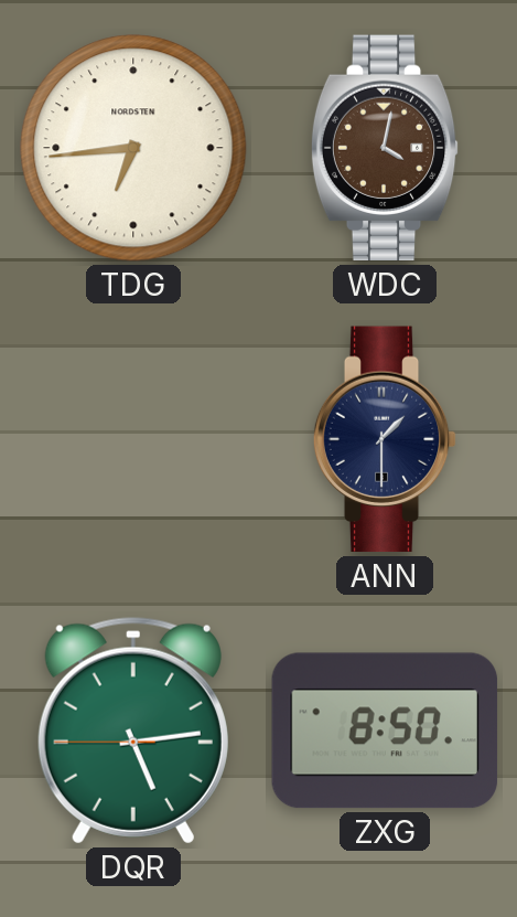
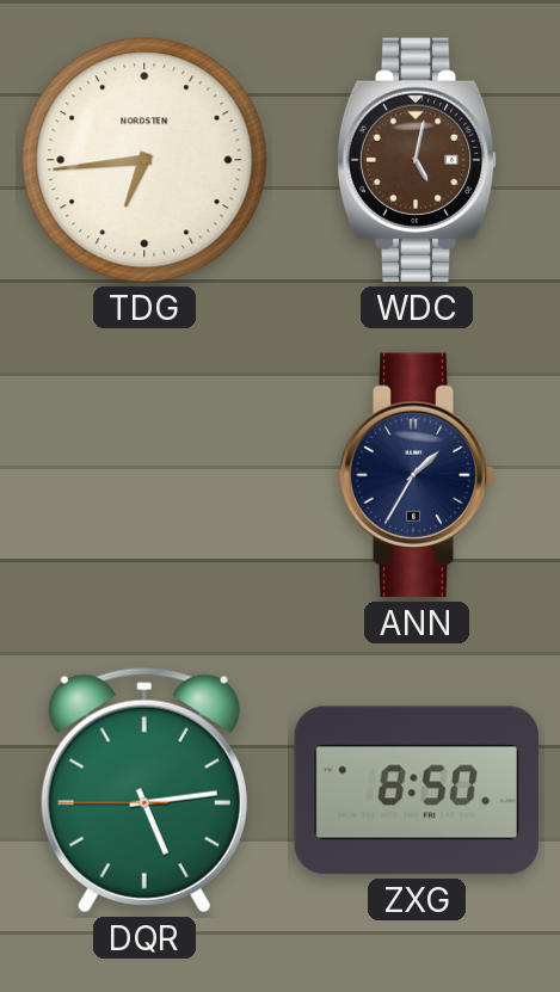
WDC: 4:02 -> 5:02 (417, 160)
ANN: 1:30 -> 1:35 (417, 475)
